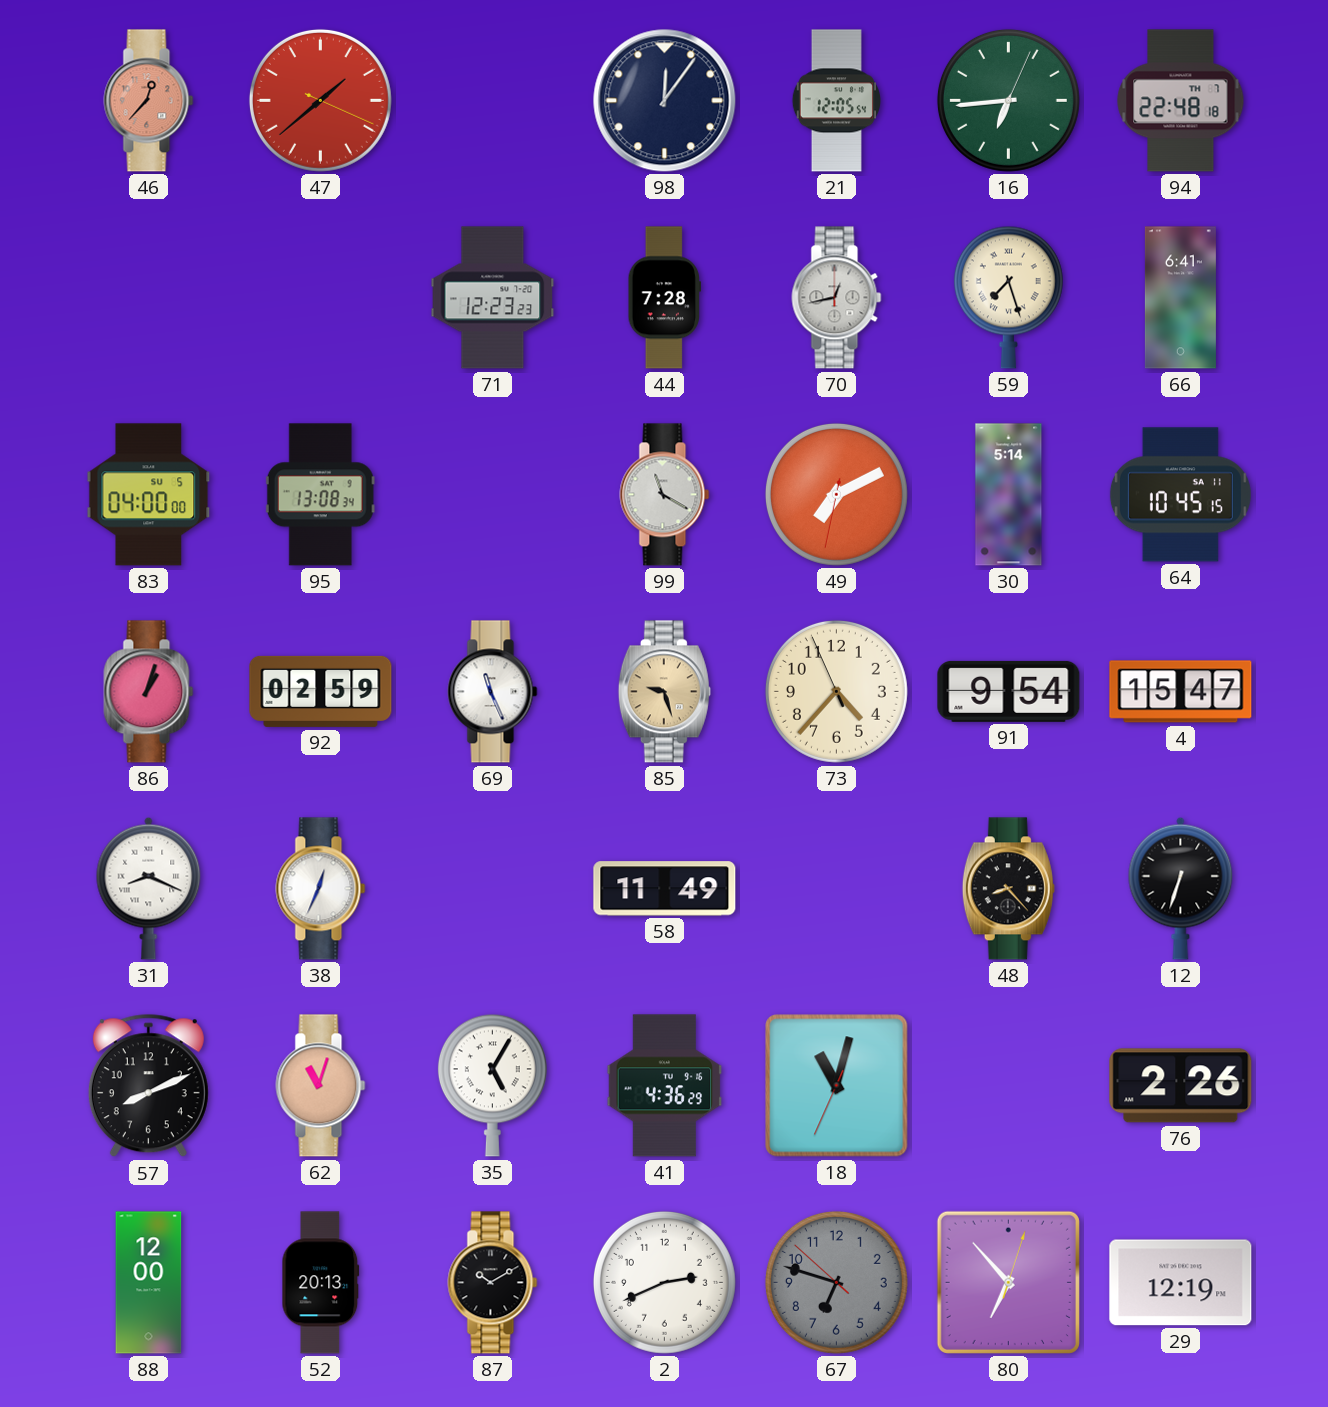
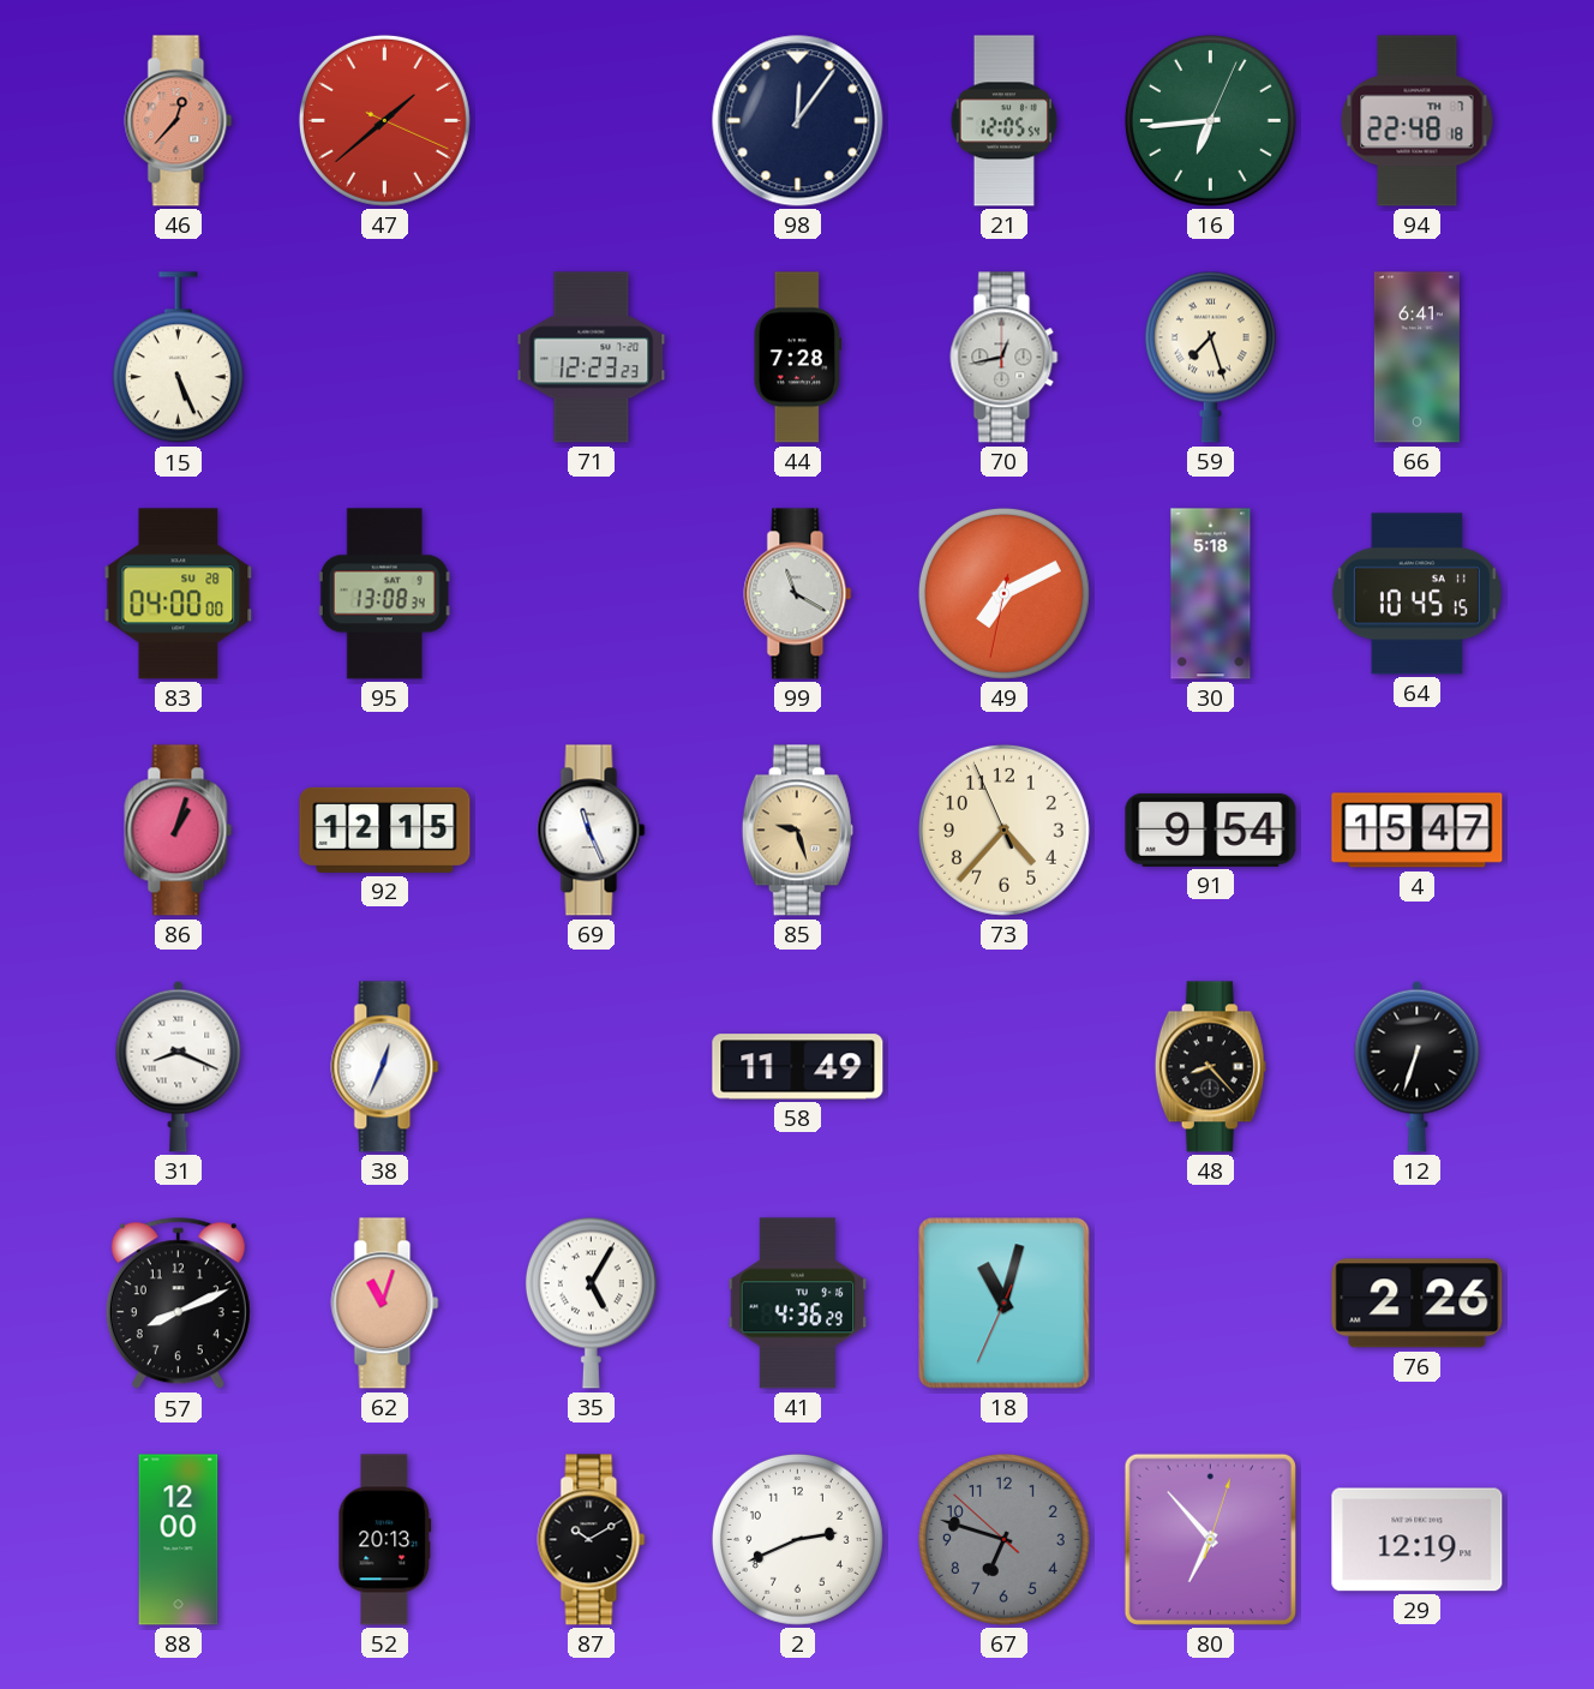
15: none -> 5:26 (178, 358)
83 date: SU 5 -> SU 28 (179, 594)
30: 5:14 -> 5:18 (1211, 594)
92: 02:59 -> 12:15 (385, 829)
